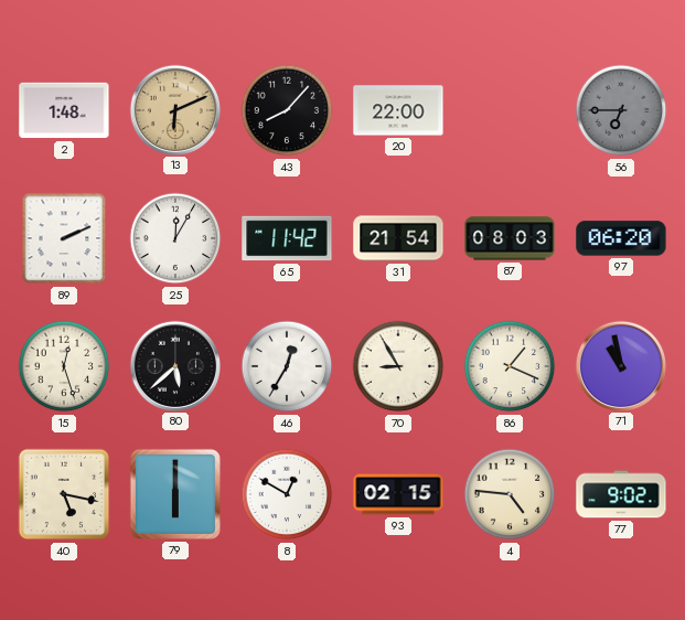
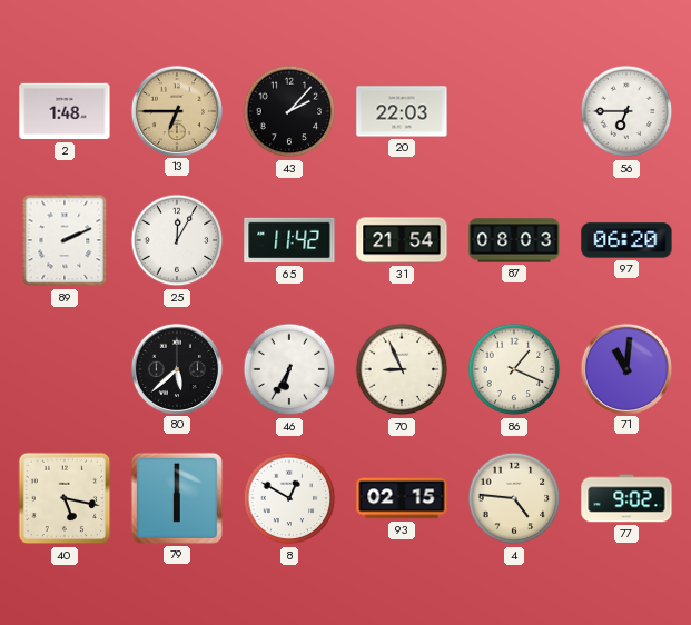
13: 6:11 -> 6:45 (176, 110)
43: 8:07 -> 2:07 (289, 111)
20: 22:00 -> 22:03 (402, 111)
56 dial: grey -> white (626, 111)
15: 12:27 -> none (64, 366)
46: 12:35 -> 6:35 (289, 369)
70: 8:55 -> 8:56 (402, 369)
71: 10:58 -> 11:01 (625, 368)
